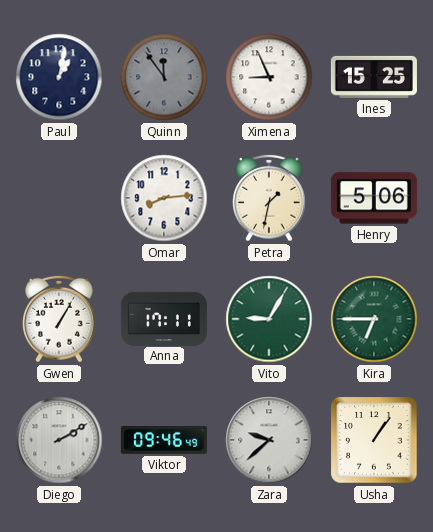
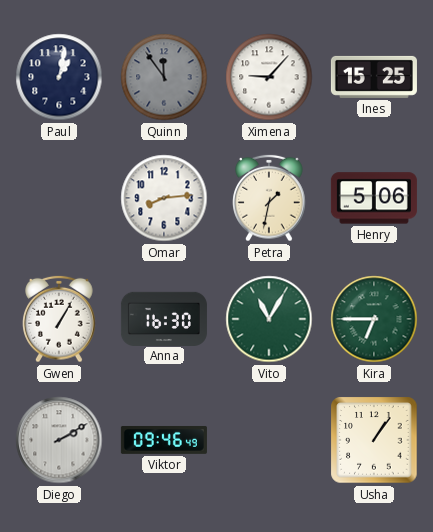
Ximena: 8:56 -> 9:07 (269, 77)
Anna: 17:11 -> 16:30 (164, 318)
Vito: 9:05 -> 11:05 (269, 319)
Zara: 9:38 -> none (269, 440)
